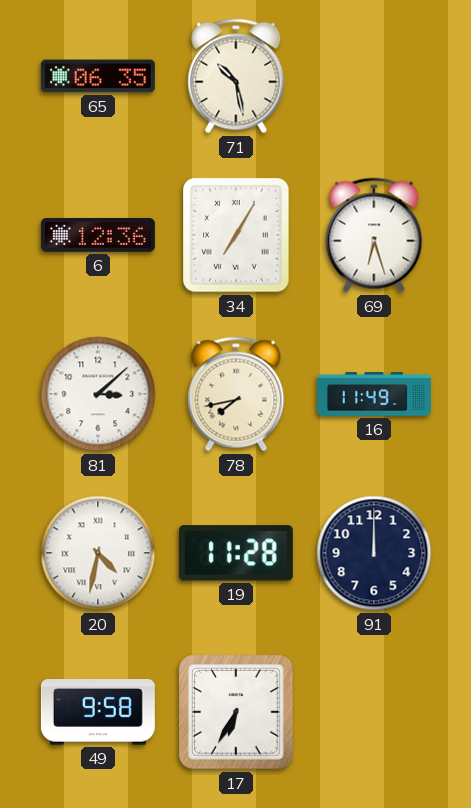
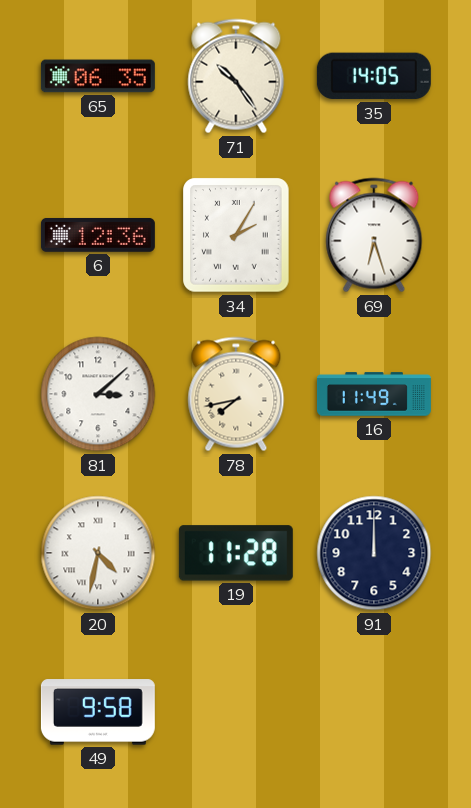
71: 10:28 -> 10:24 (236, 76)
35: none -> 14:05 (374, 76)
34: 7:05 -> 2:05 (236, 235)
17: 6:35 -> none (236, 712)
